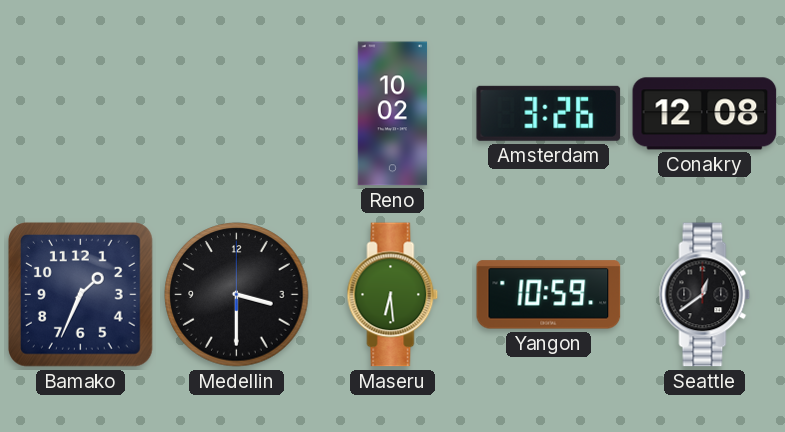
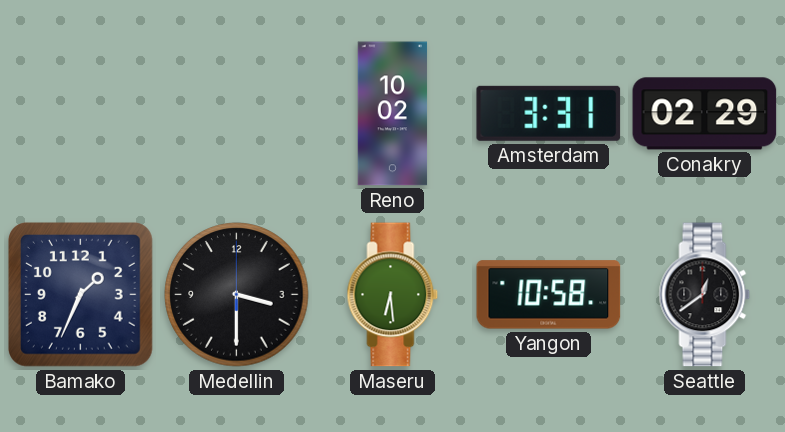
Amsterdam: 3:26 -> 3:31 (549, 113)
Conakry: 12:08 -> 02:29 (705, 114)
Yangon: 10:59 -> 10:58 (549, 295)
